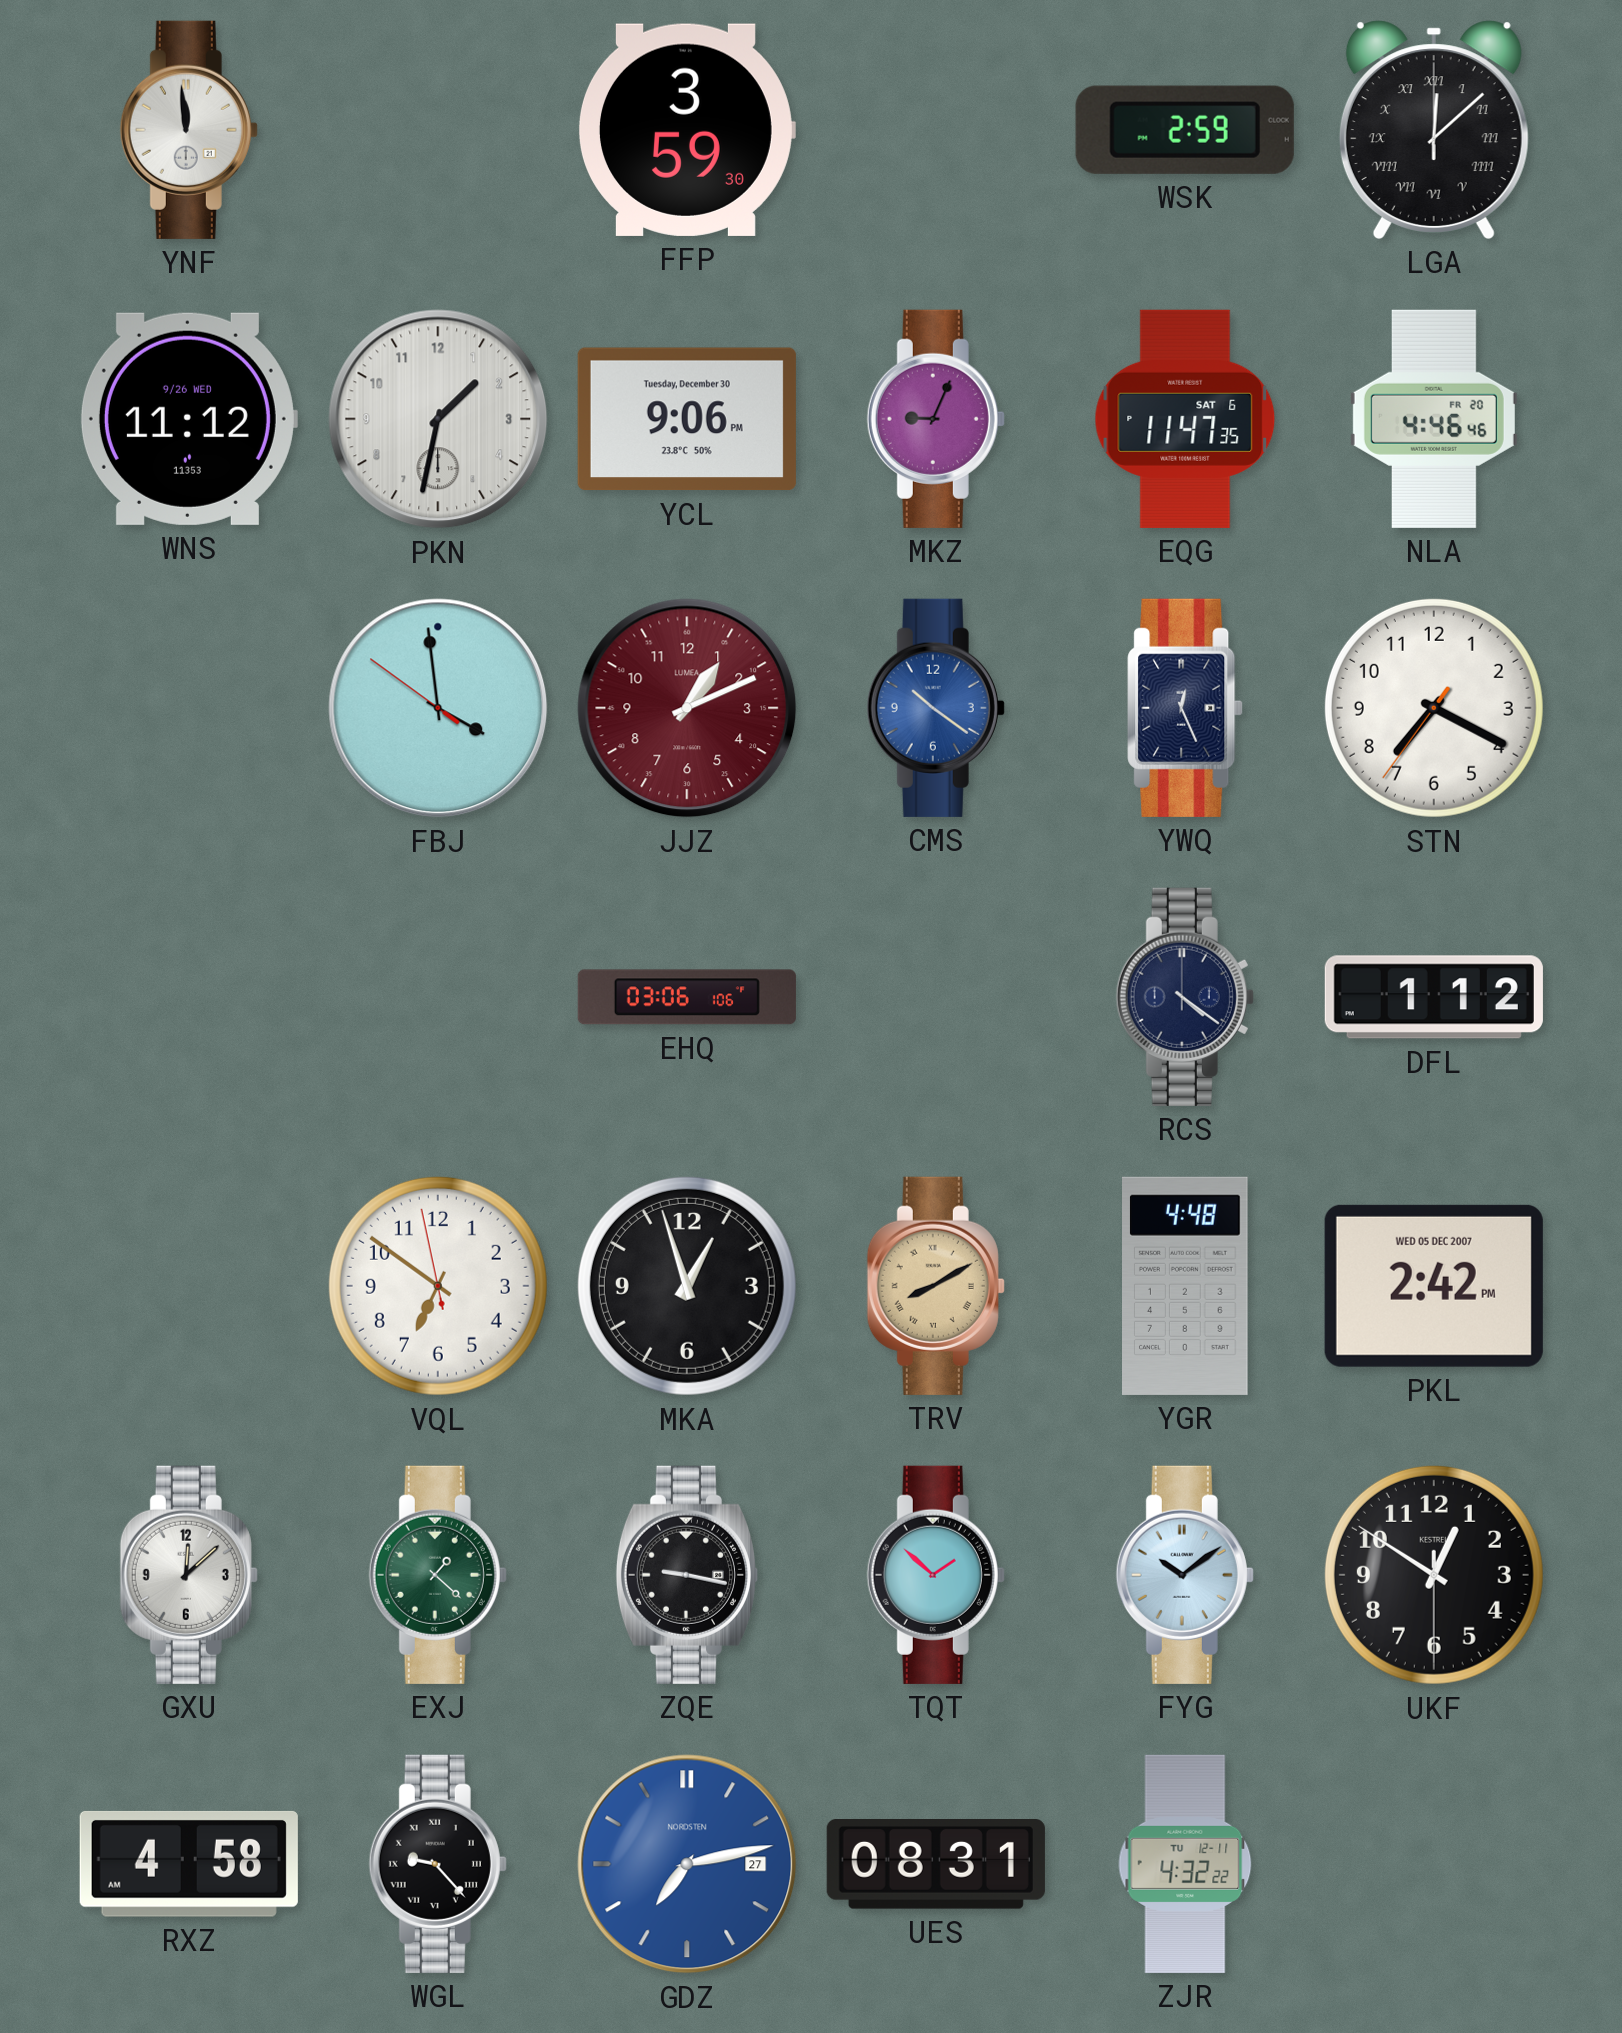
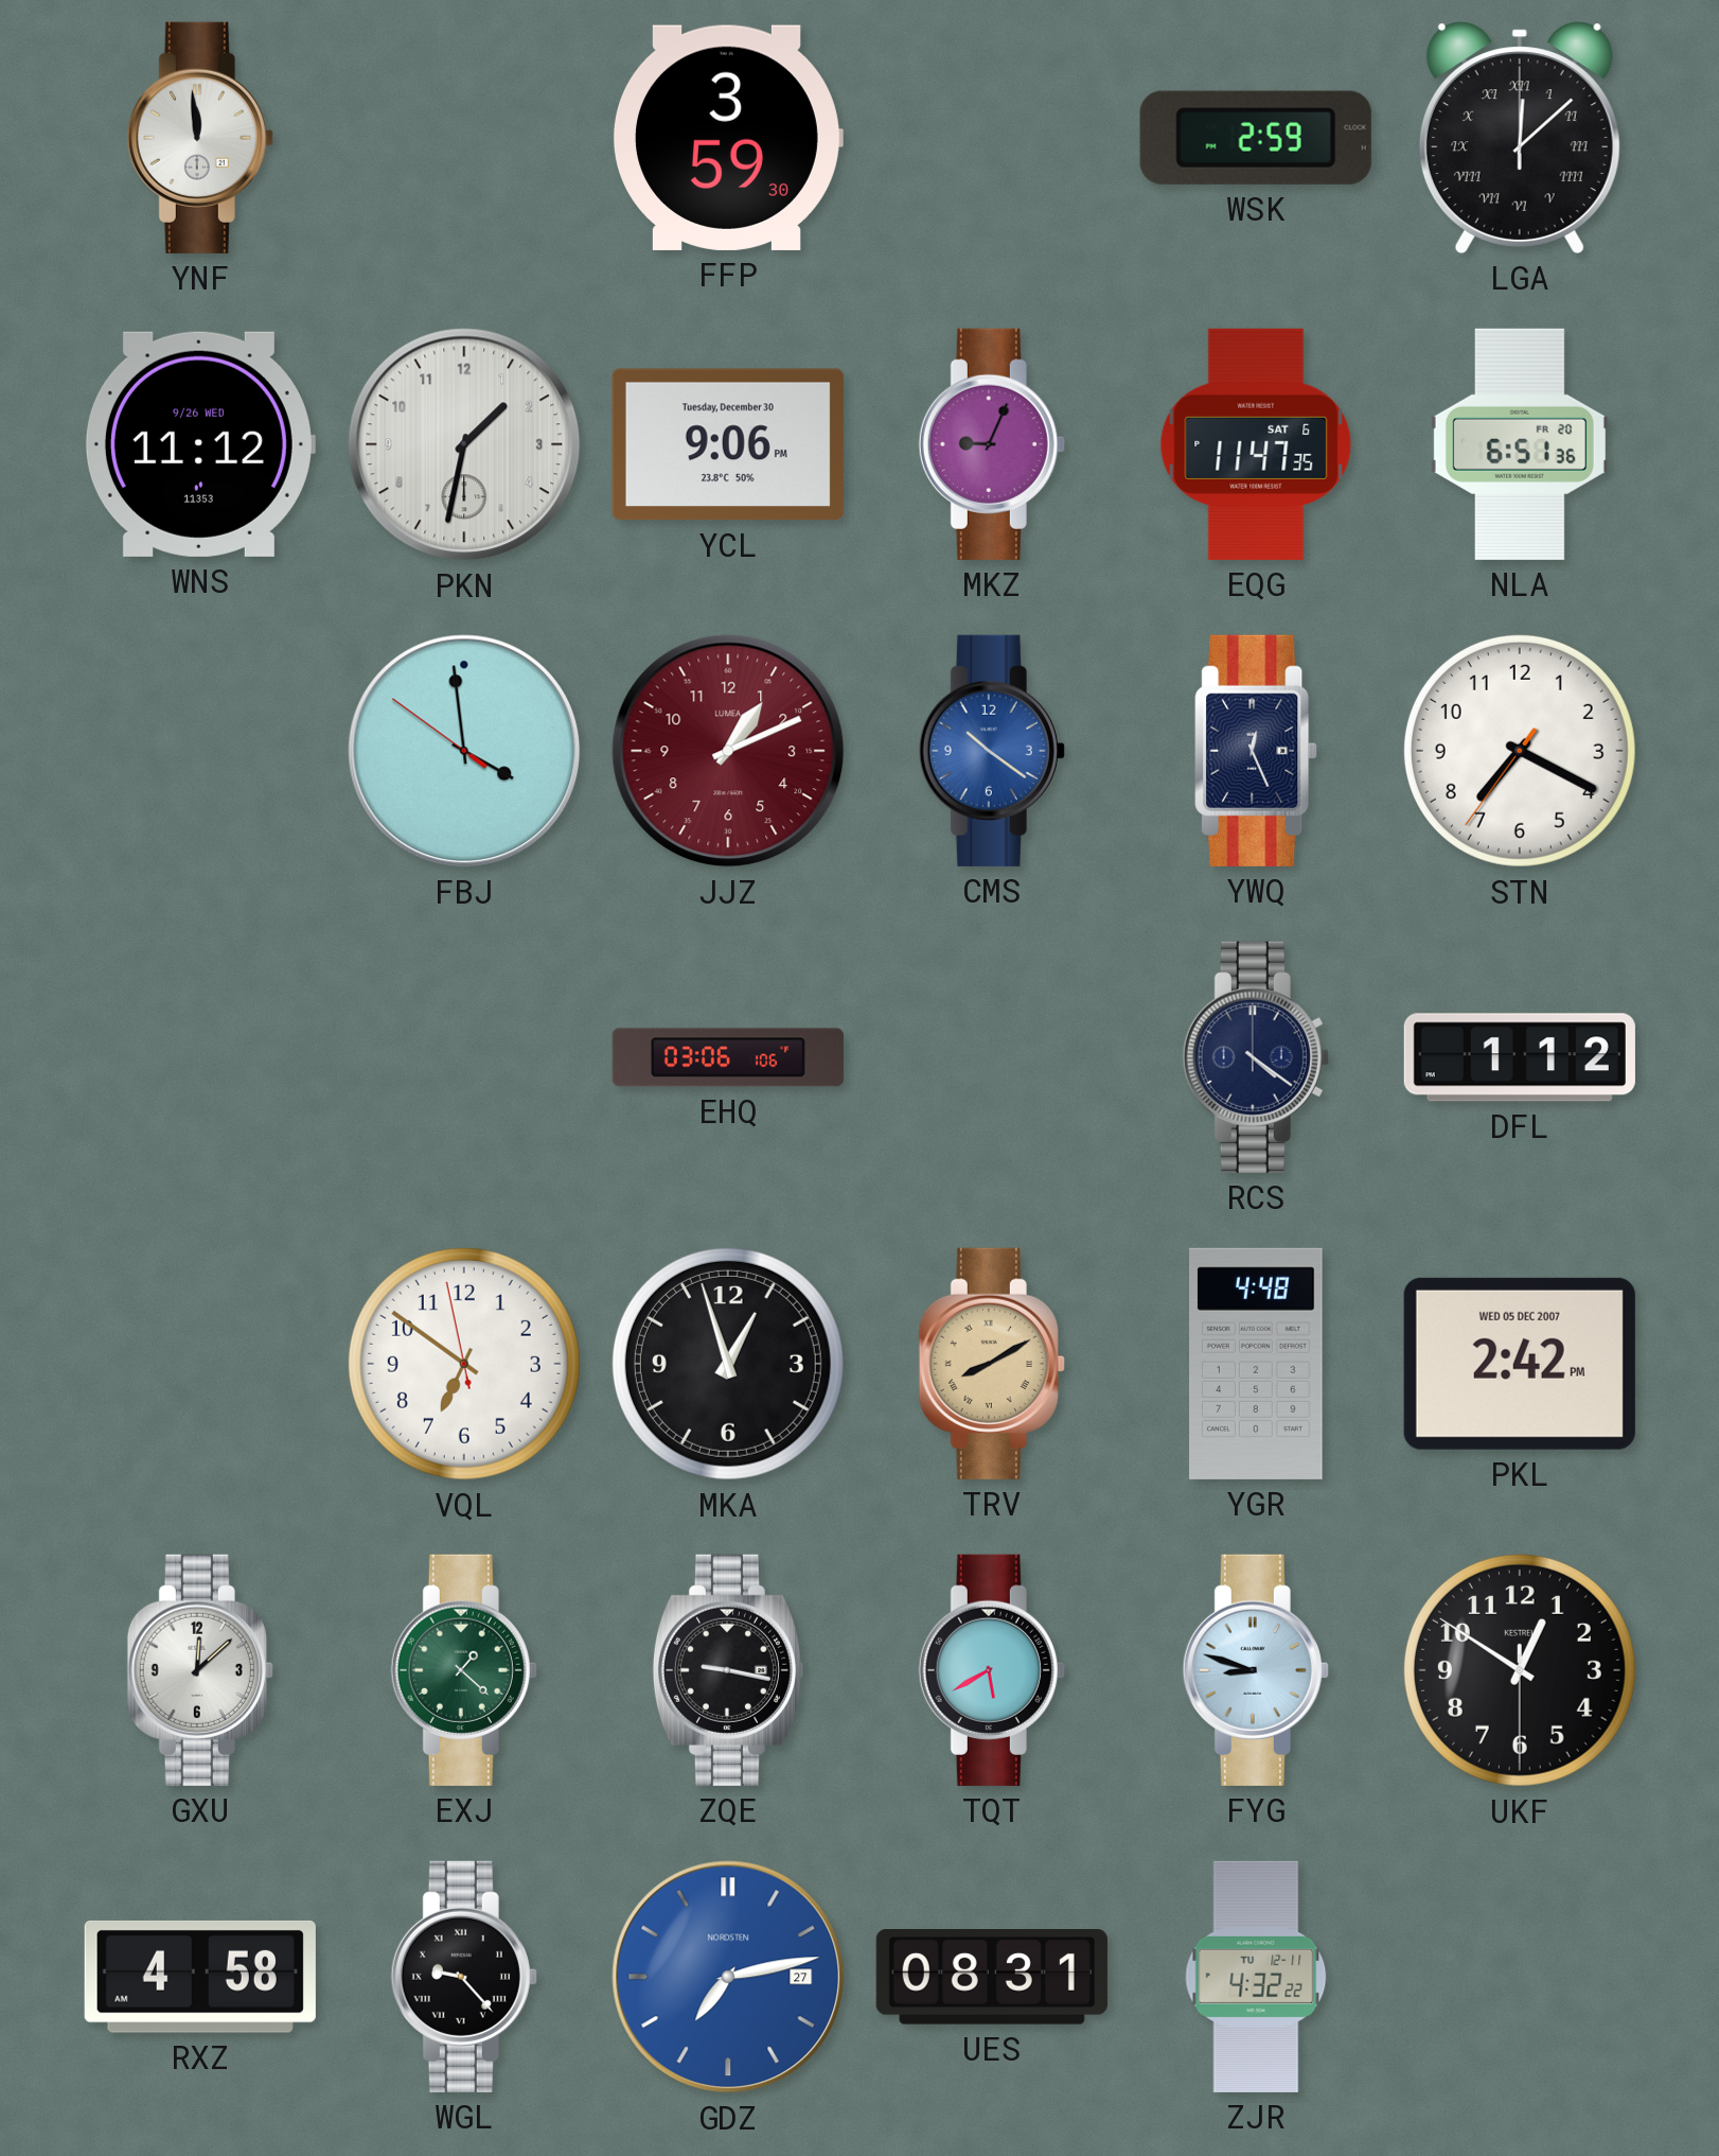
NLA: 4:46 -> 6:51 (1520, 444)
TQT: 1:52 -> 5:40 (992, 1670)
FYG: 10:09 -> 8:48 (1256, 1670)
